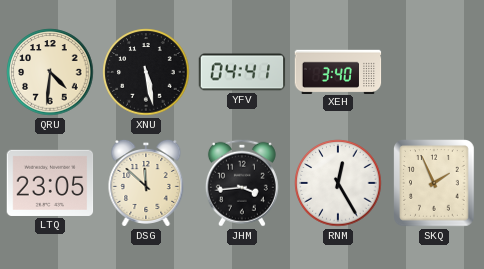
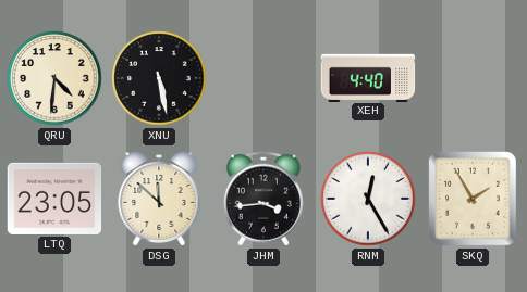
YFV: 04:41 -> none (242, 72)
XEH: 3:40 -> 4:40 (368, 77)
SKQ: 1:56 -> 1:55 (474, 199)
